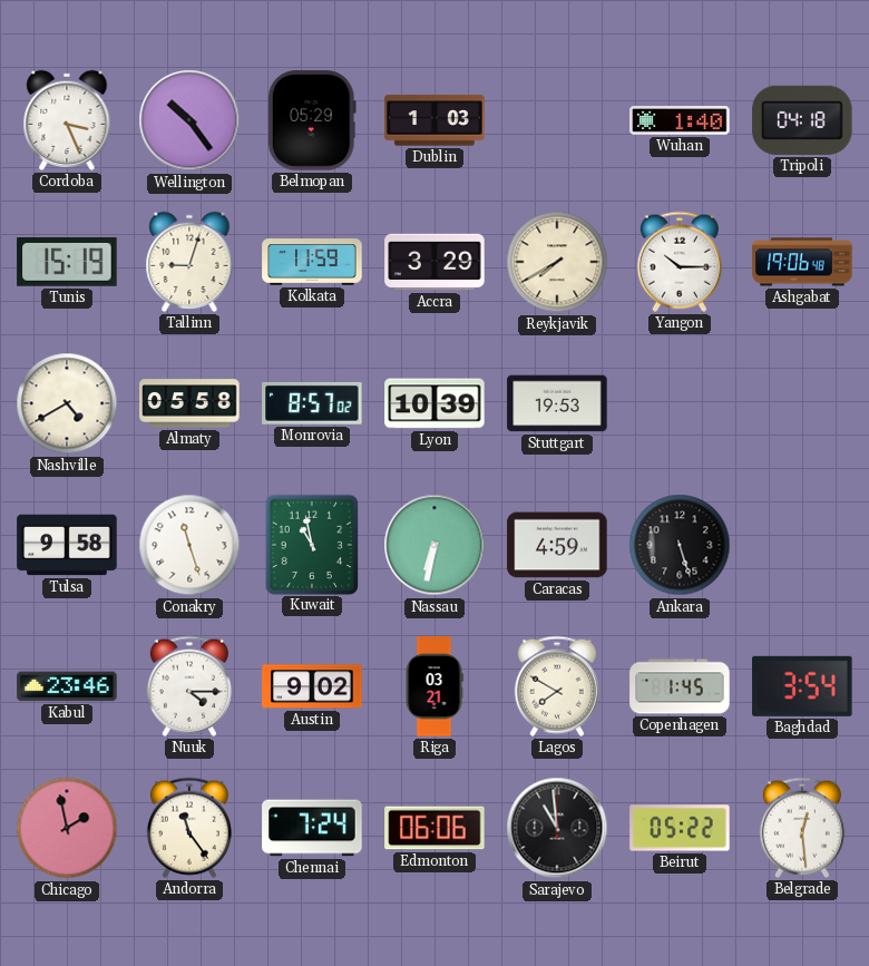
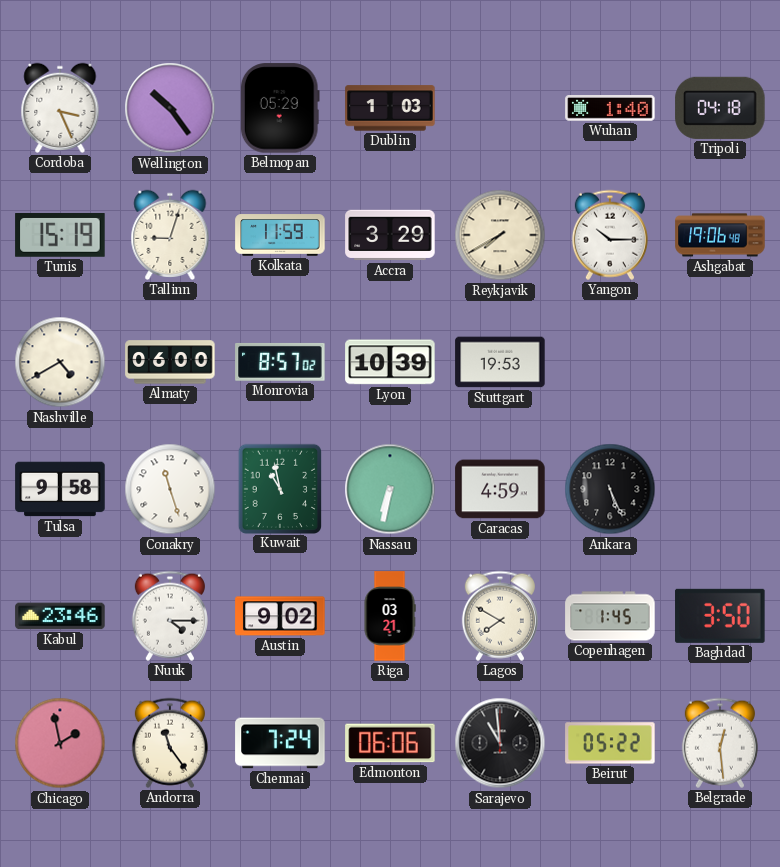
Almaty: 05:58 -> 06:00 (170, 362)
Ankara: 5:27 -> 5:26 (610, 489)
Baghdad: 3:54 -> 3:50 (720, 616)
